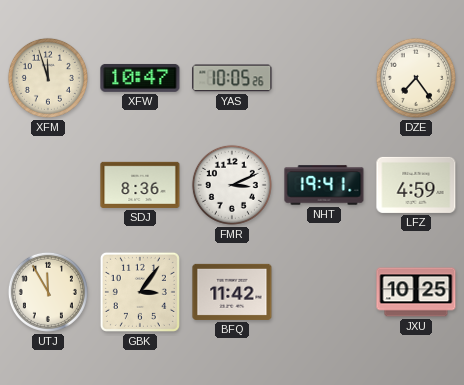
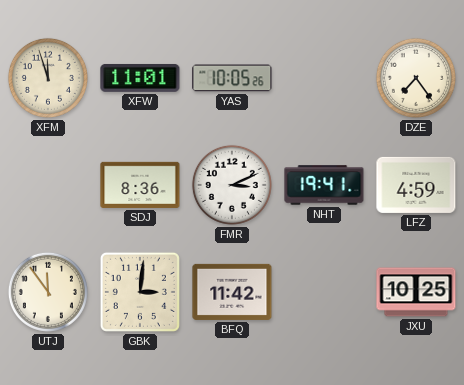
XFW: 10:47 -> 11:01 (140, 78)
UTJ: 11:55 -> 11:54 (48, 292)
GBK: 3:06 -> 3:01 (140, 292)
